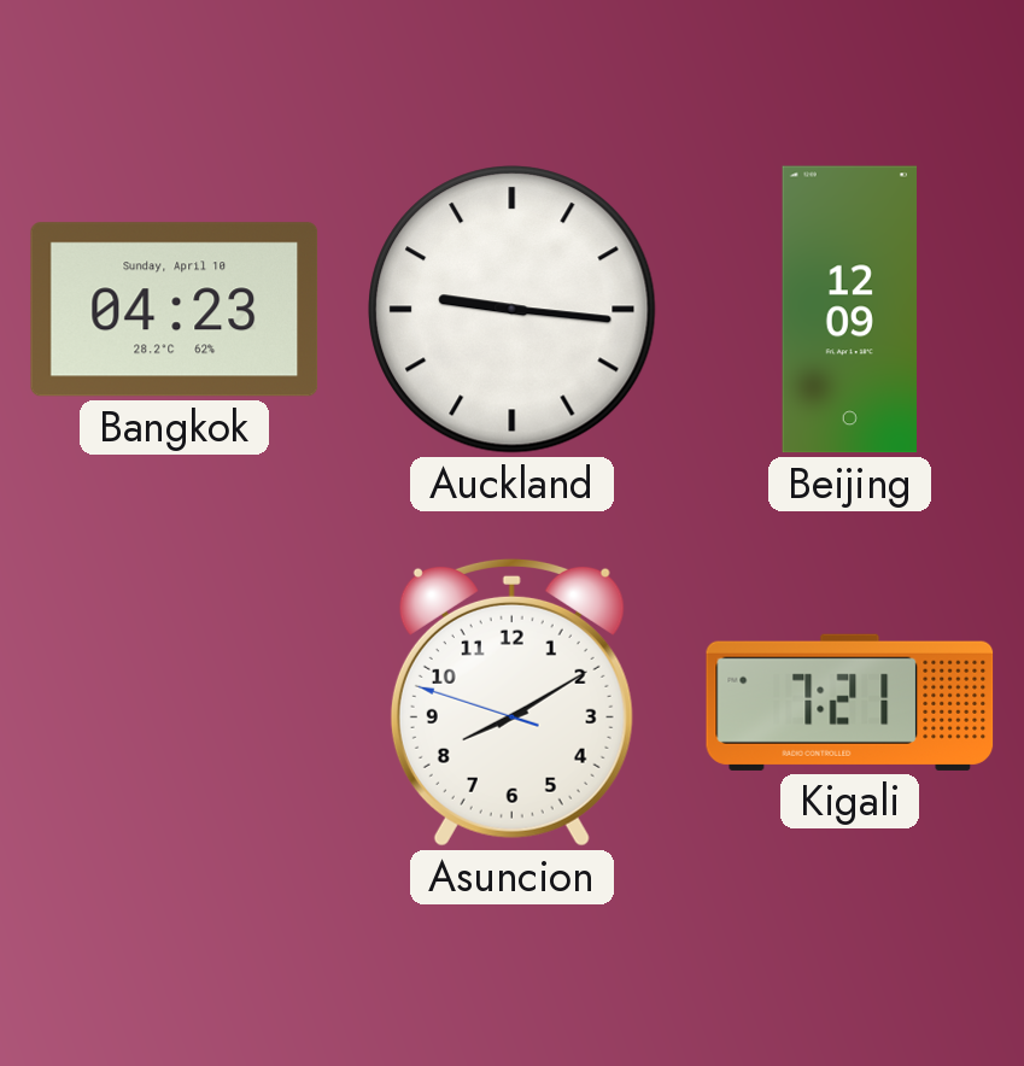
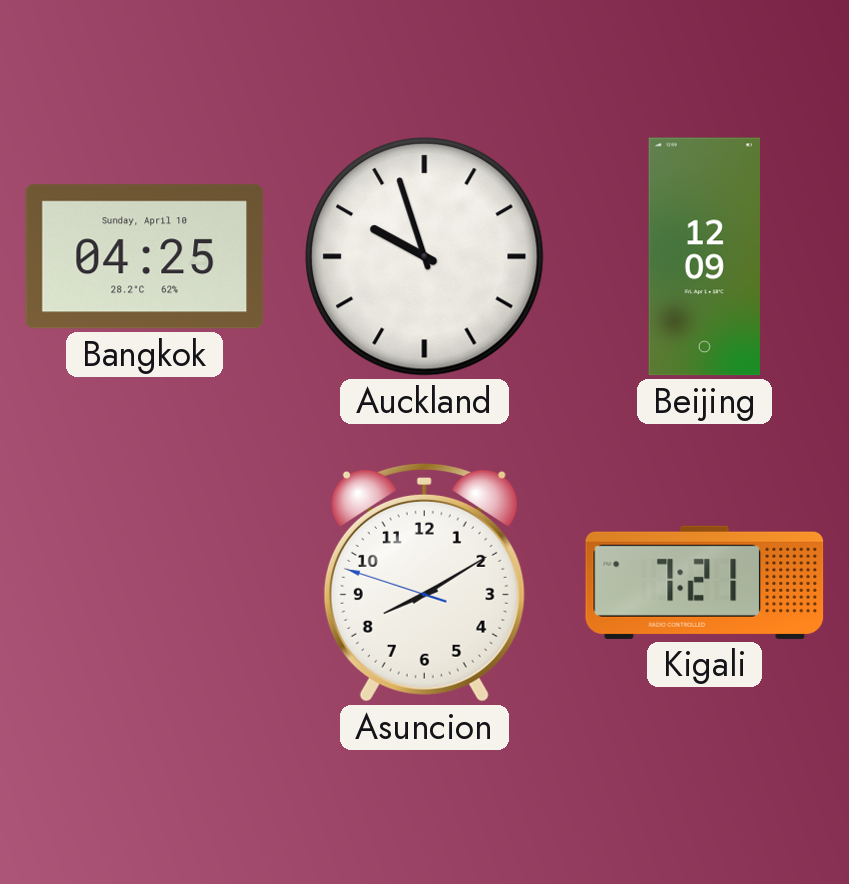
Bangkok: 04:23 -> 04:25 (145, 257)
Auckland: 9:16 -> 9:57 (425, 257)
